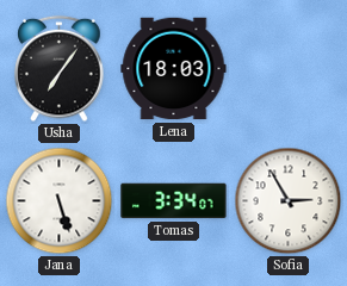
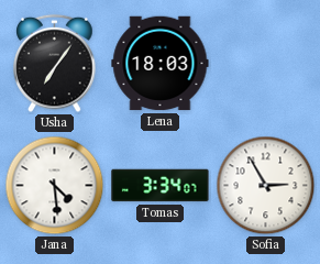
Jana: 5:27 -> 4:29 (55, 186)
